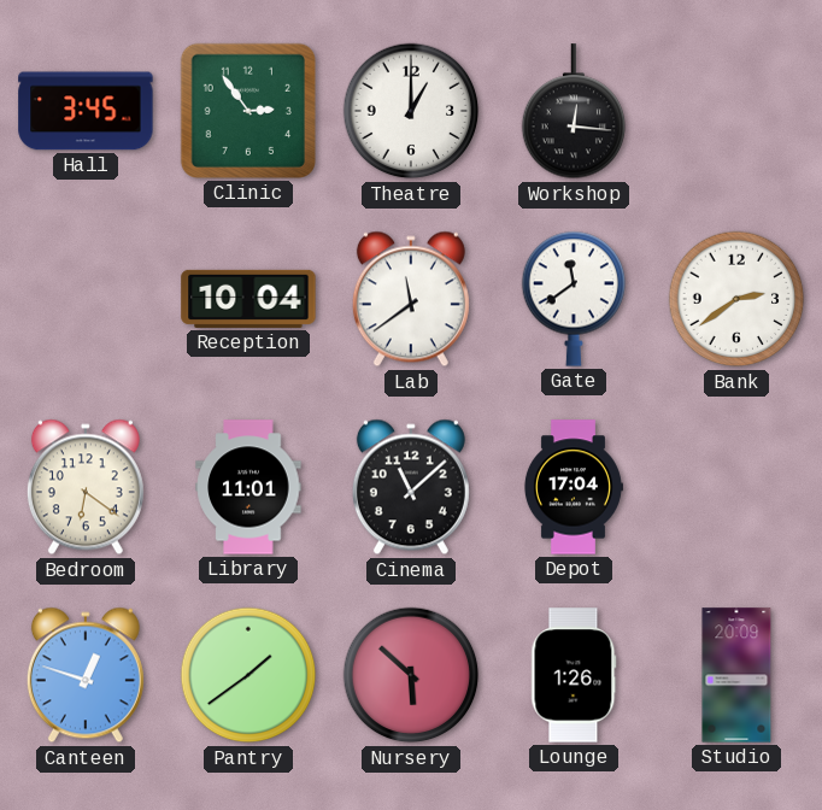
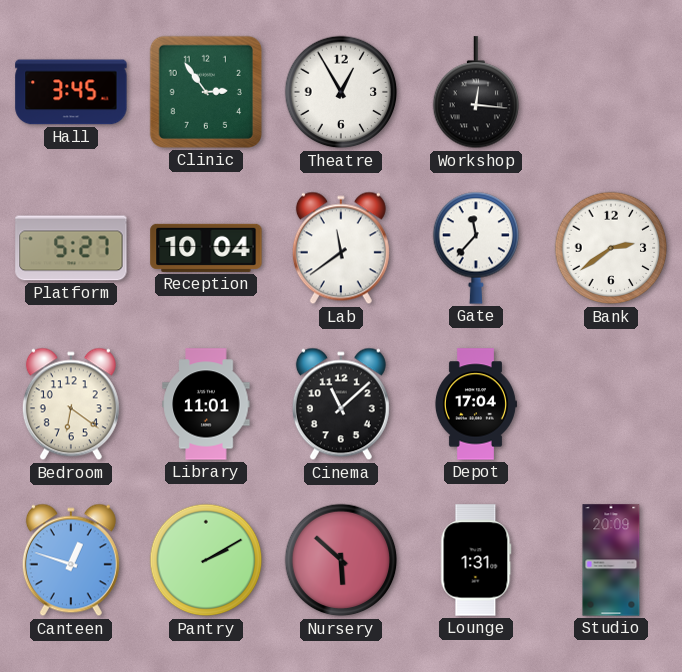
Theatre: 1:00 -> 12:55 (341, 92)
Platform: none -> 5:27 (71, 248)
Gate: 11:39 -> 11:37 (476, 248)
Pantry: 1:39 -> 2:10 (206, 560)
Lounge: 1:26 -> 1:31 (476, 560)
